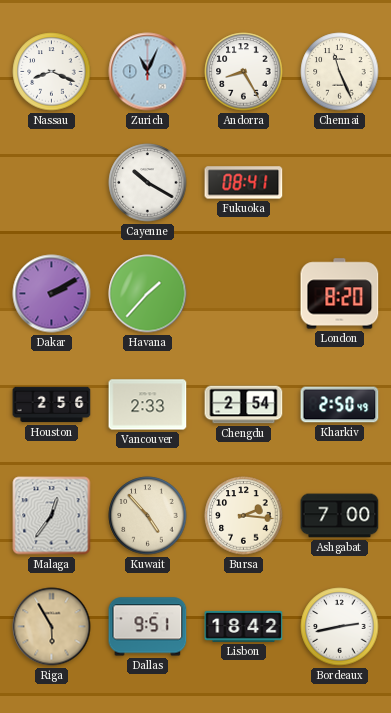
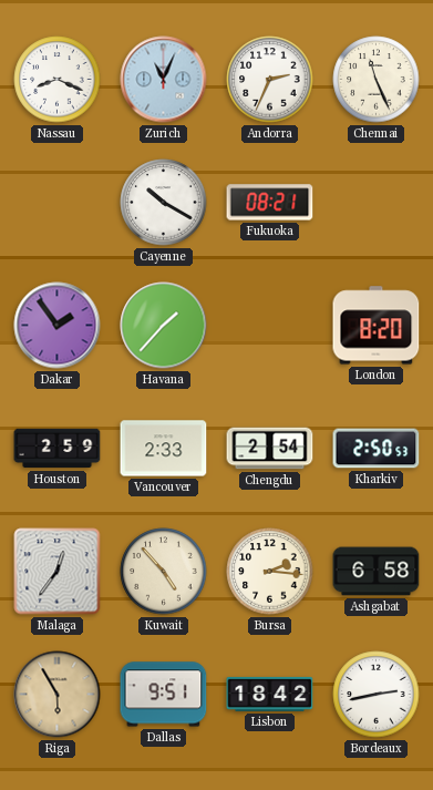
Andorra: 8:25 -> 2:34 (270, 80)
Fukuoka: 08:41 -> 08:21 (270, 203)
Dakar: 2:10 -> 1:54 (58, 326)
Houston: 2:56 -> 2:59 (58, 449)
Kharkiv: 2:50:49 -> 2:50:53 (377, 449)
Ashgabat: 7:00 -> 6:58 (377, 572)
